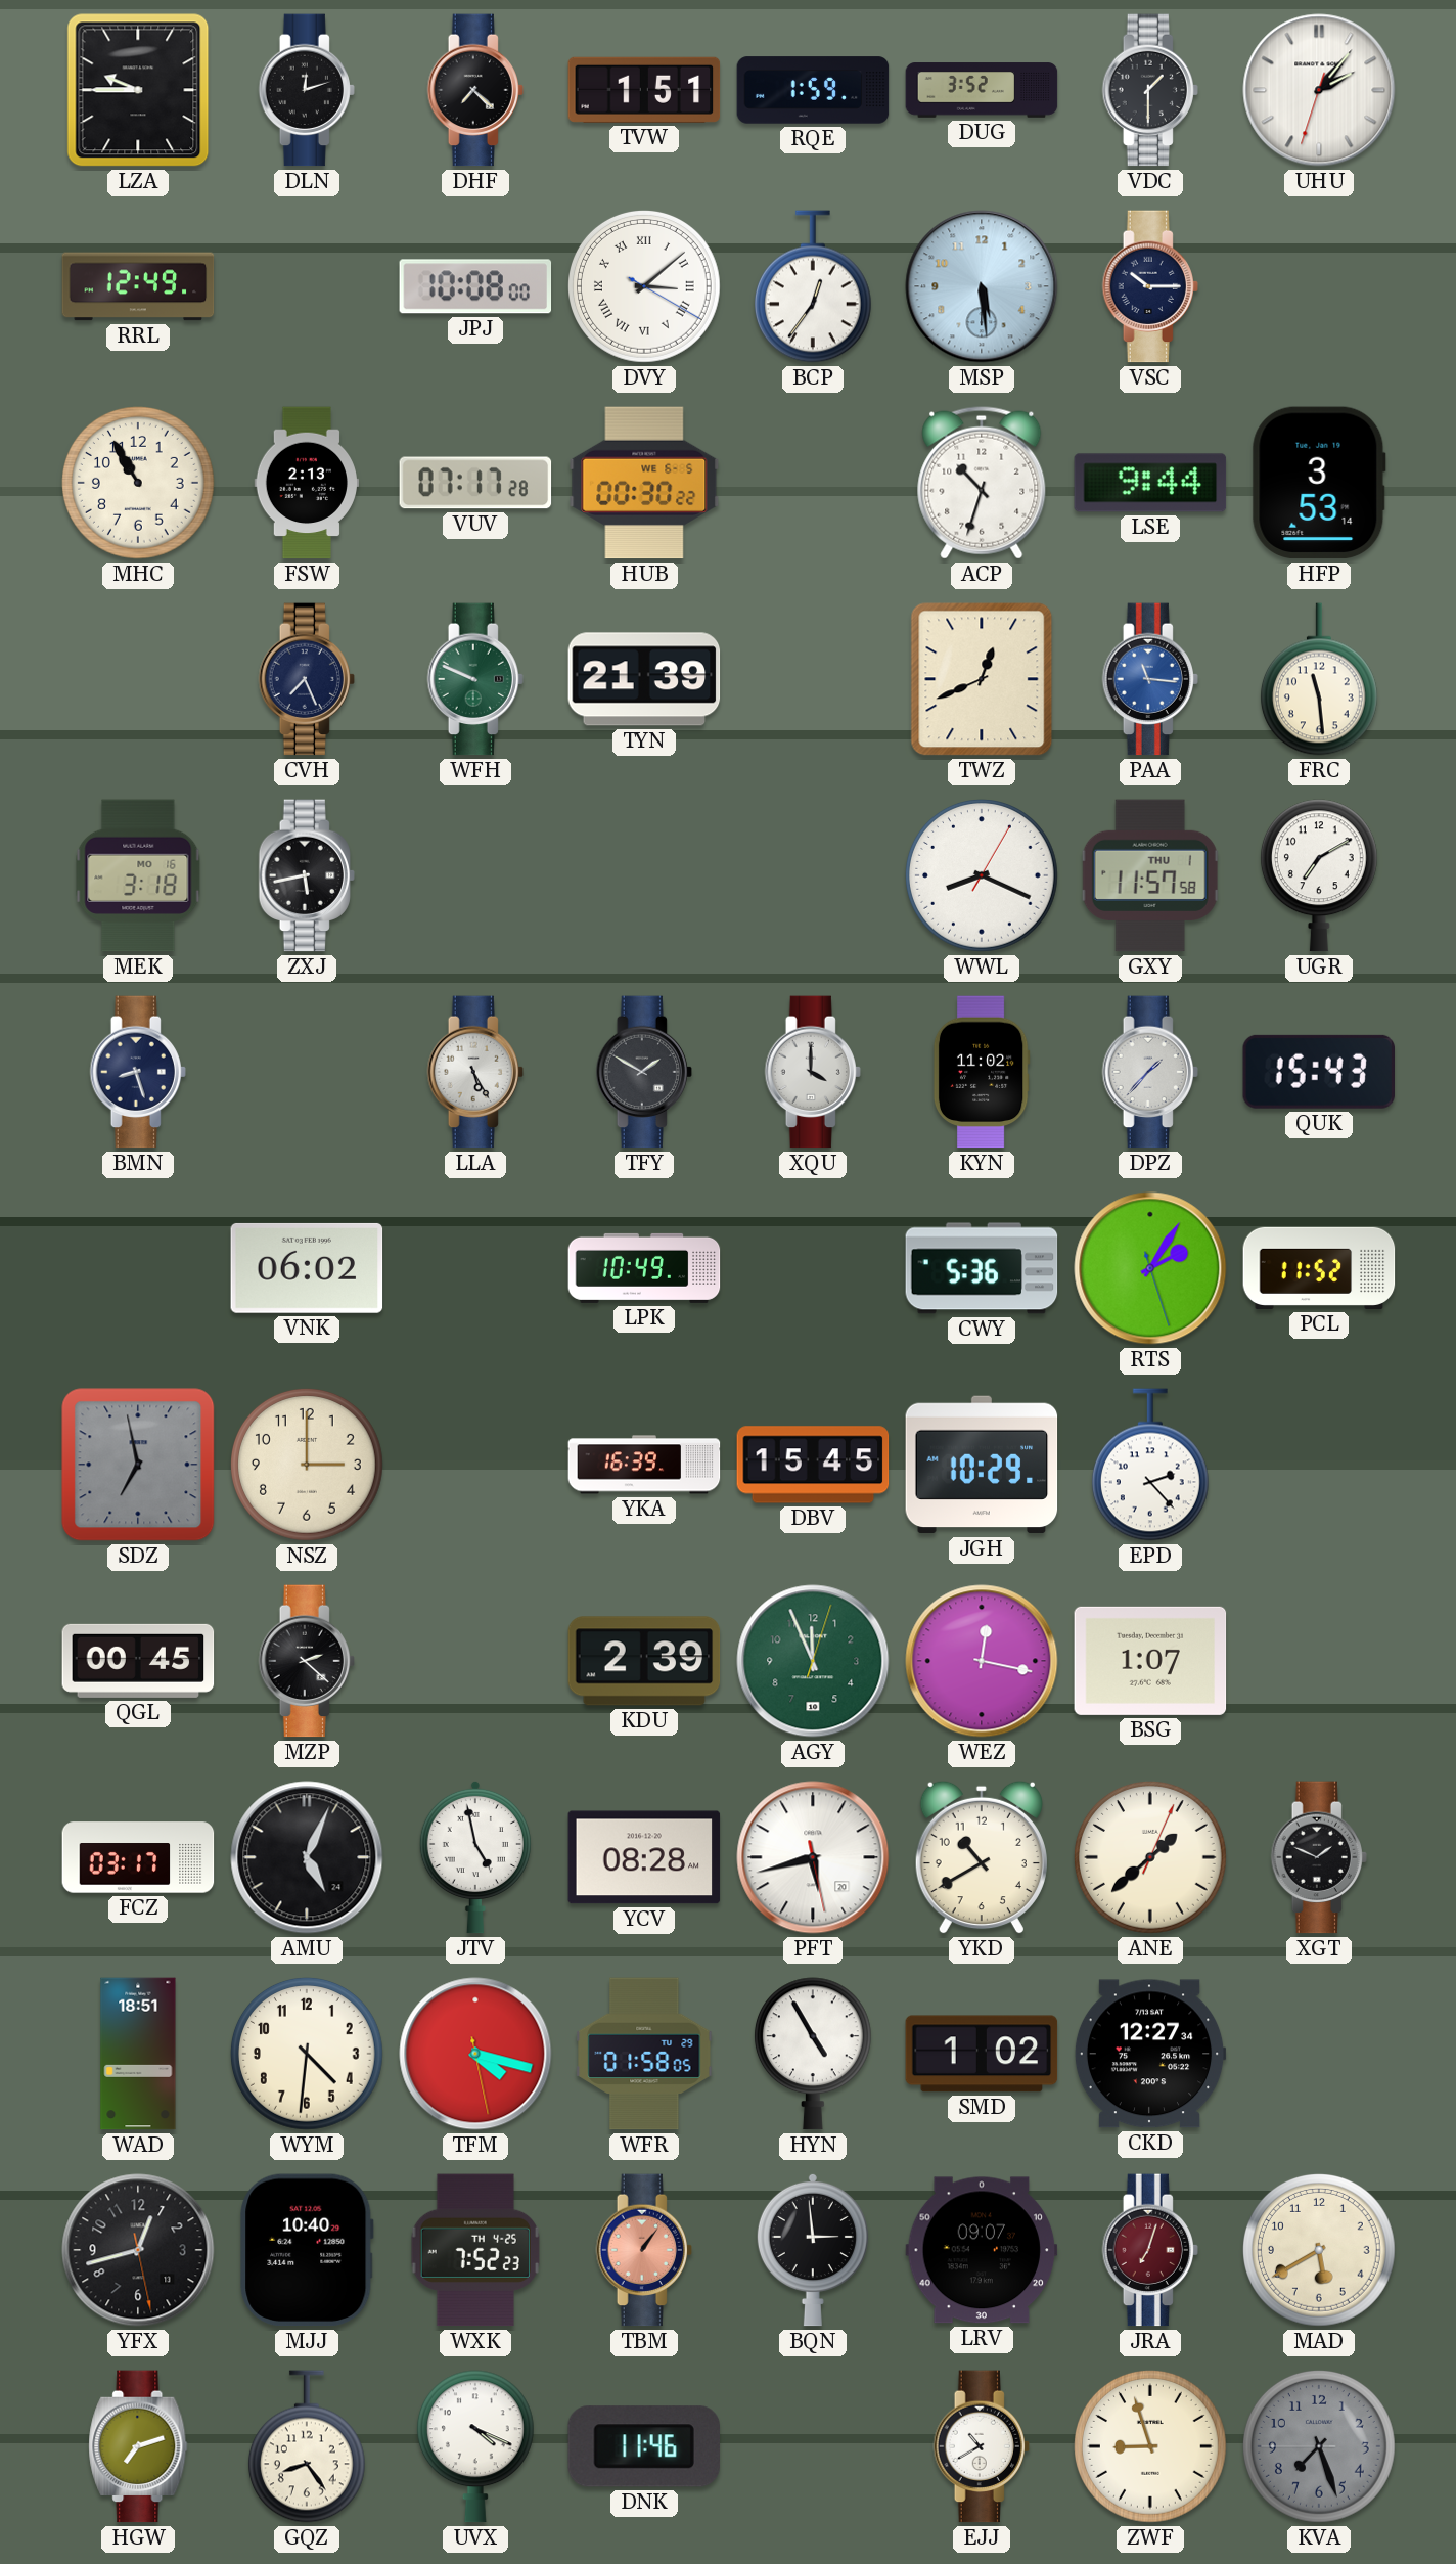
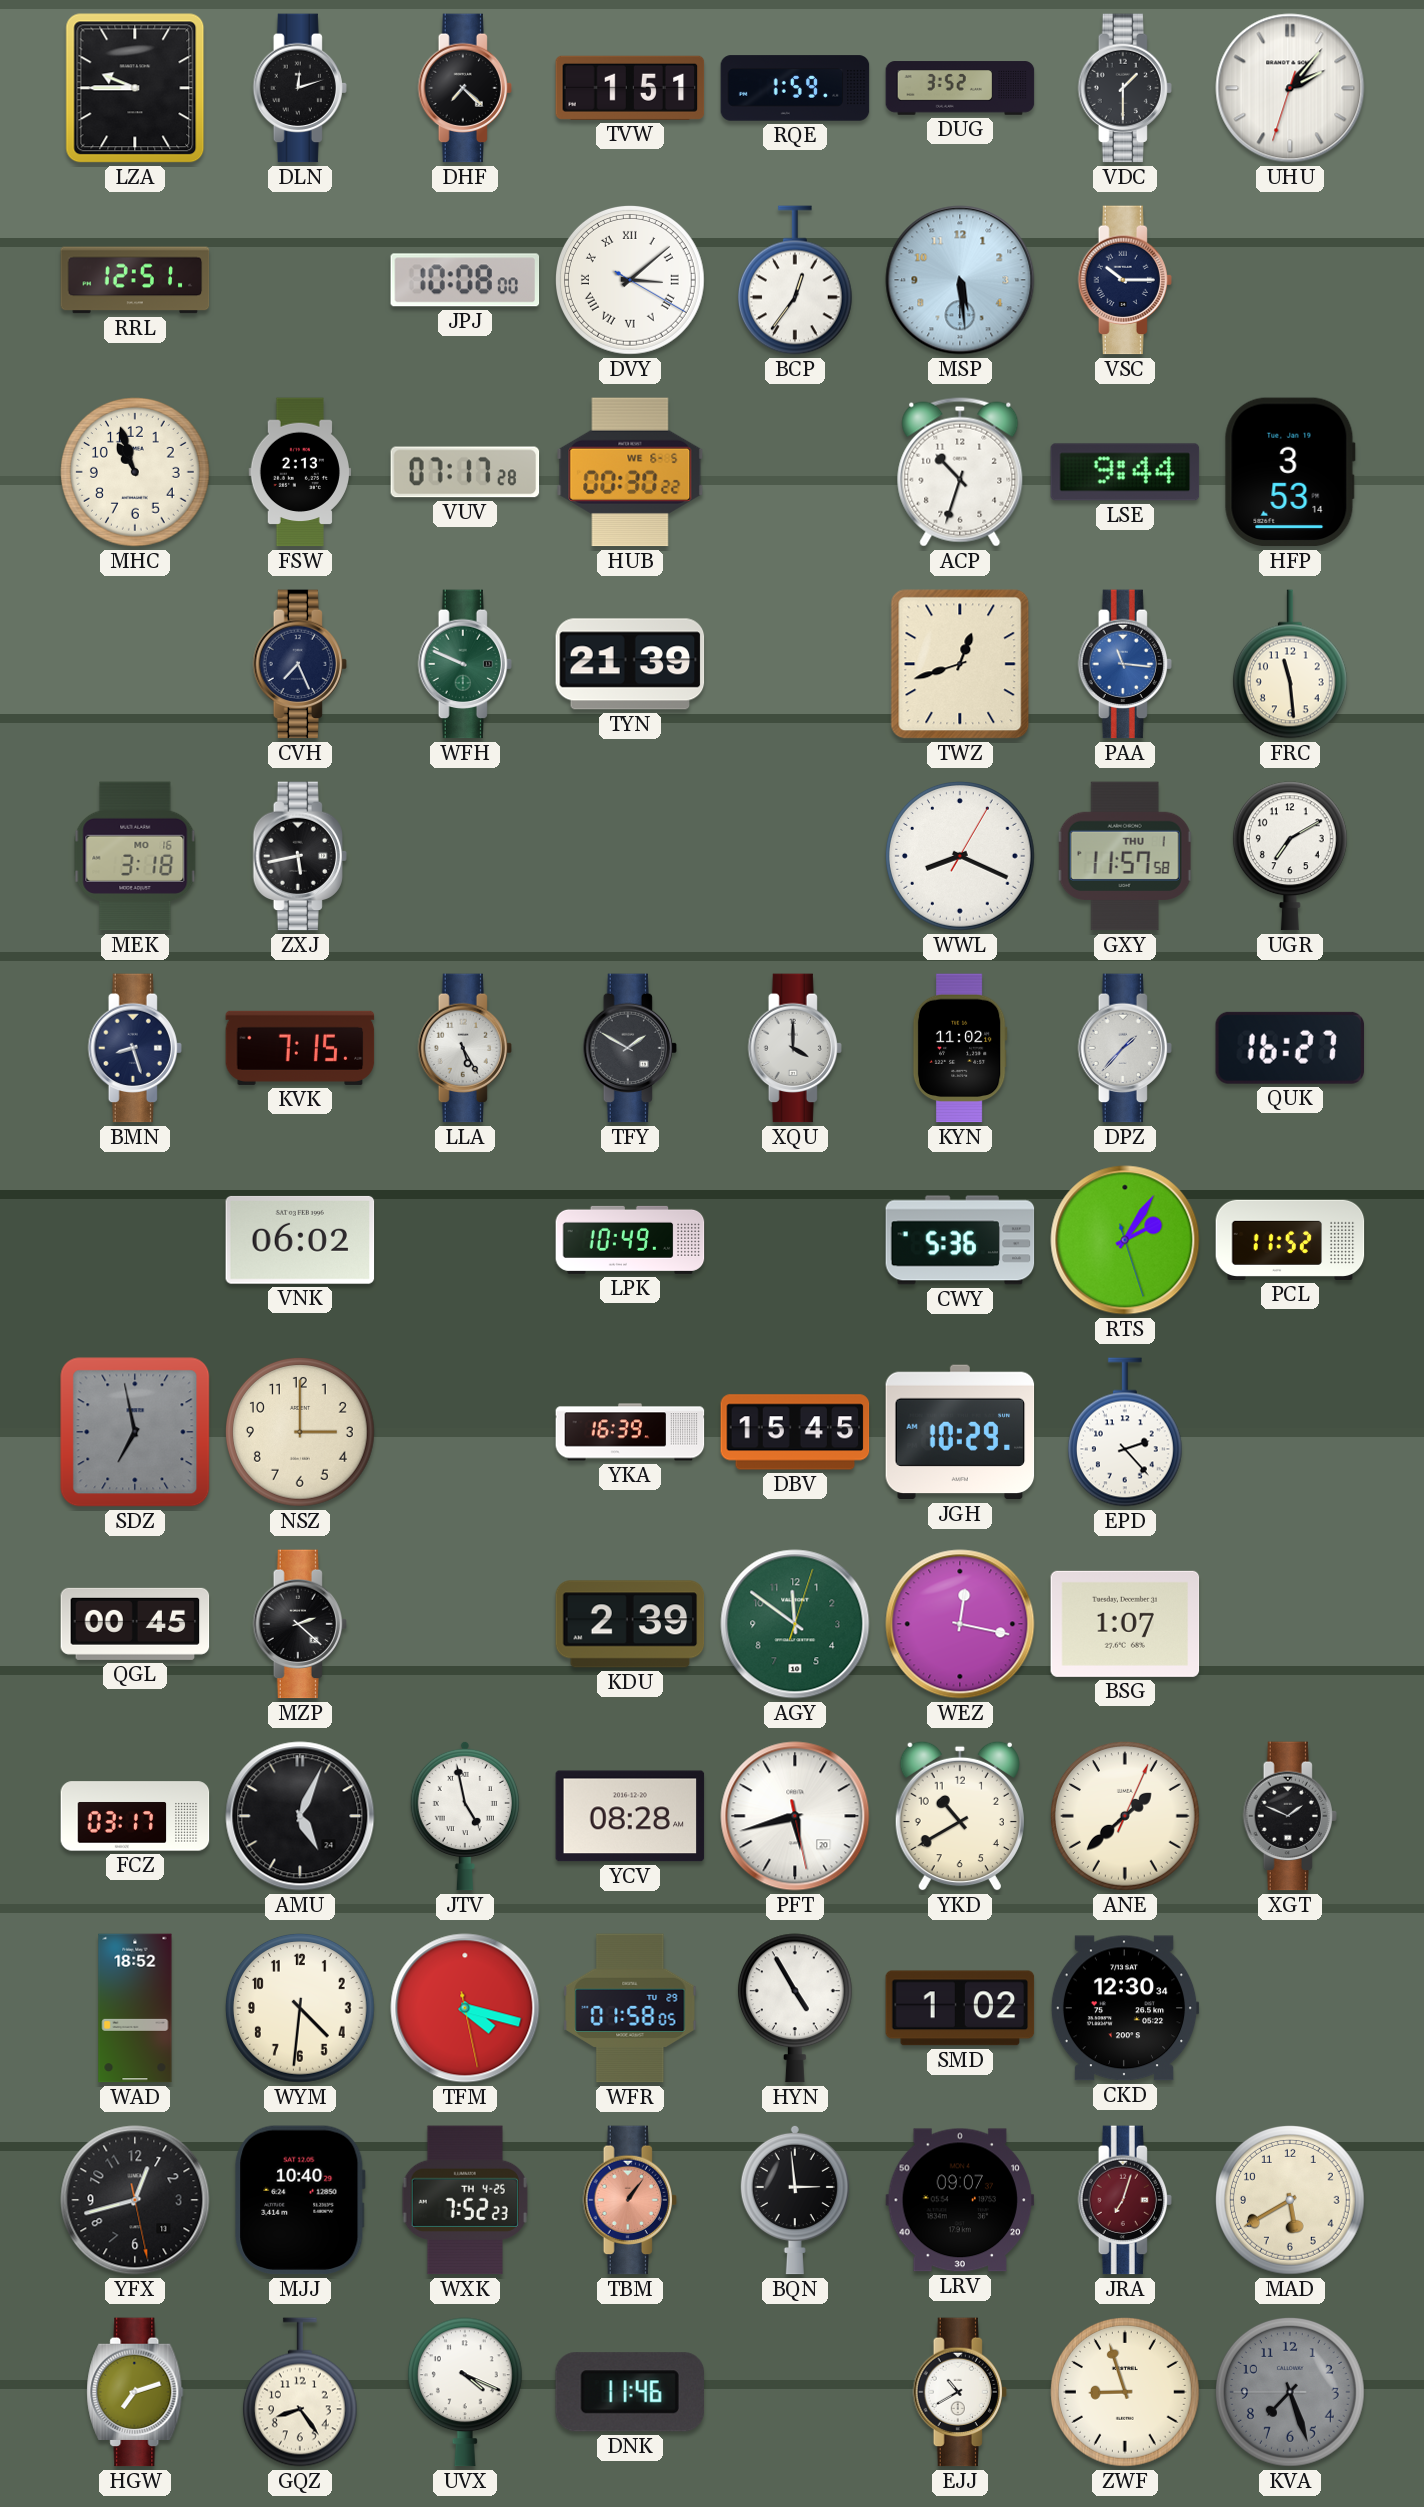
RRL: 12:49 -> 12:51 (135, 280)
MHC: 10:55 -> 10:57 (136, 473)
TWZ: 12:41 -> 12:42 (960, 664)
KVK: none -> 7:15 (300, 1048)
QUK: 15:43 -> 16:27 (1289, 1048)
AGY: 11:56 -> 11:51 (795, 1624)
WAD: 18:51 -> 18:52 (135, 2008)
CKD: 12:27 -> 12:30 (1125, 2008)
